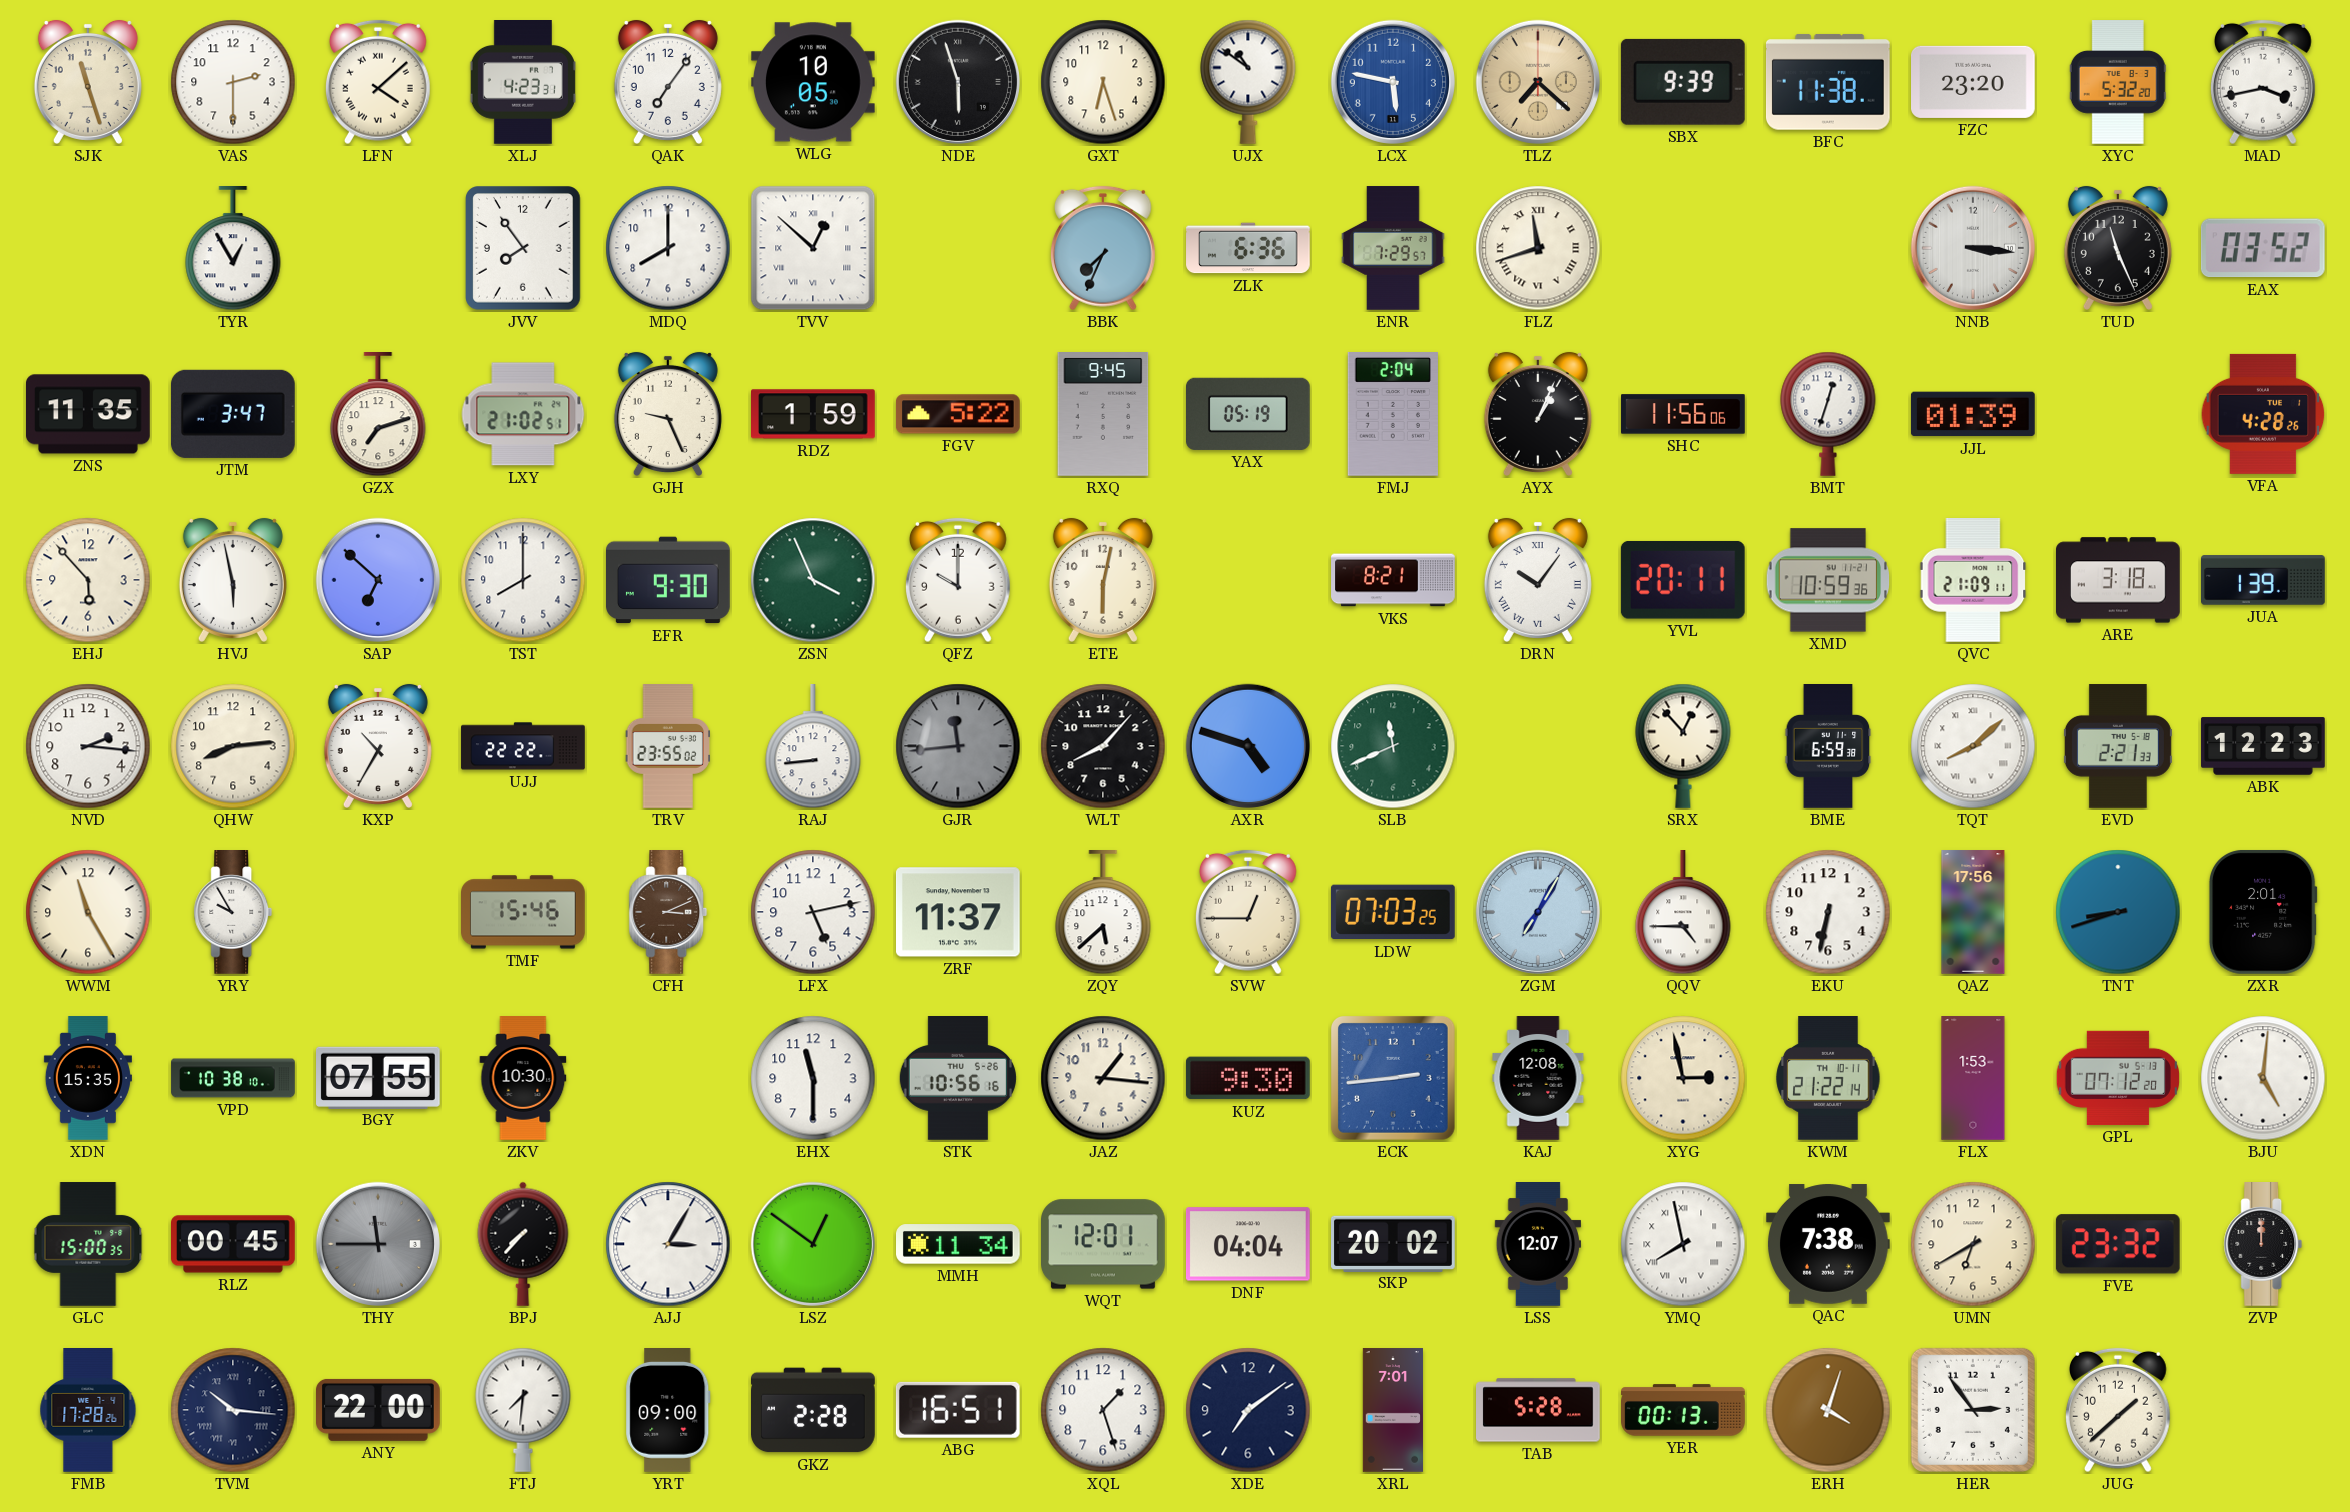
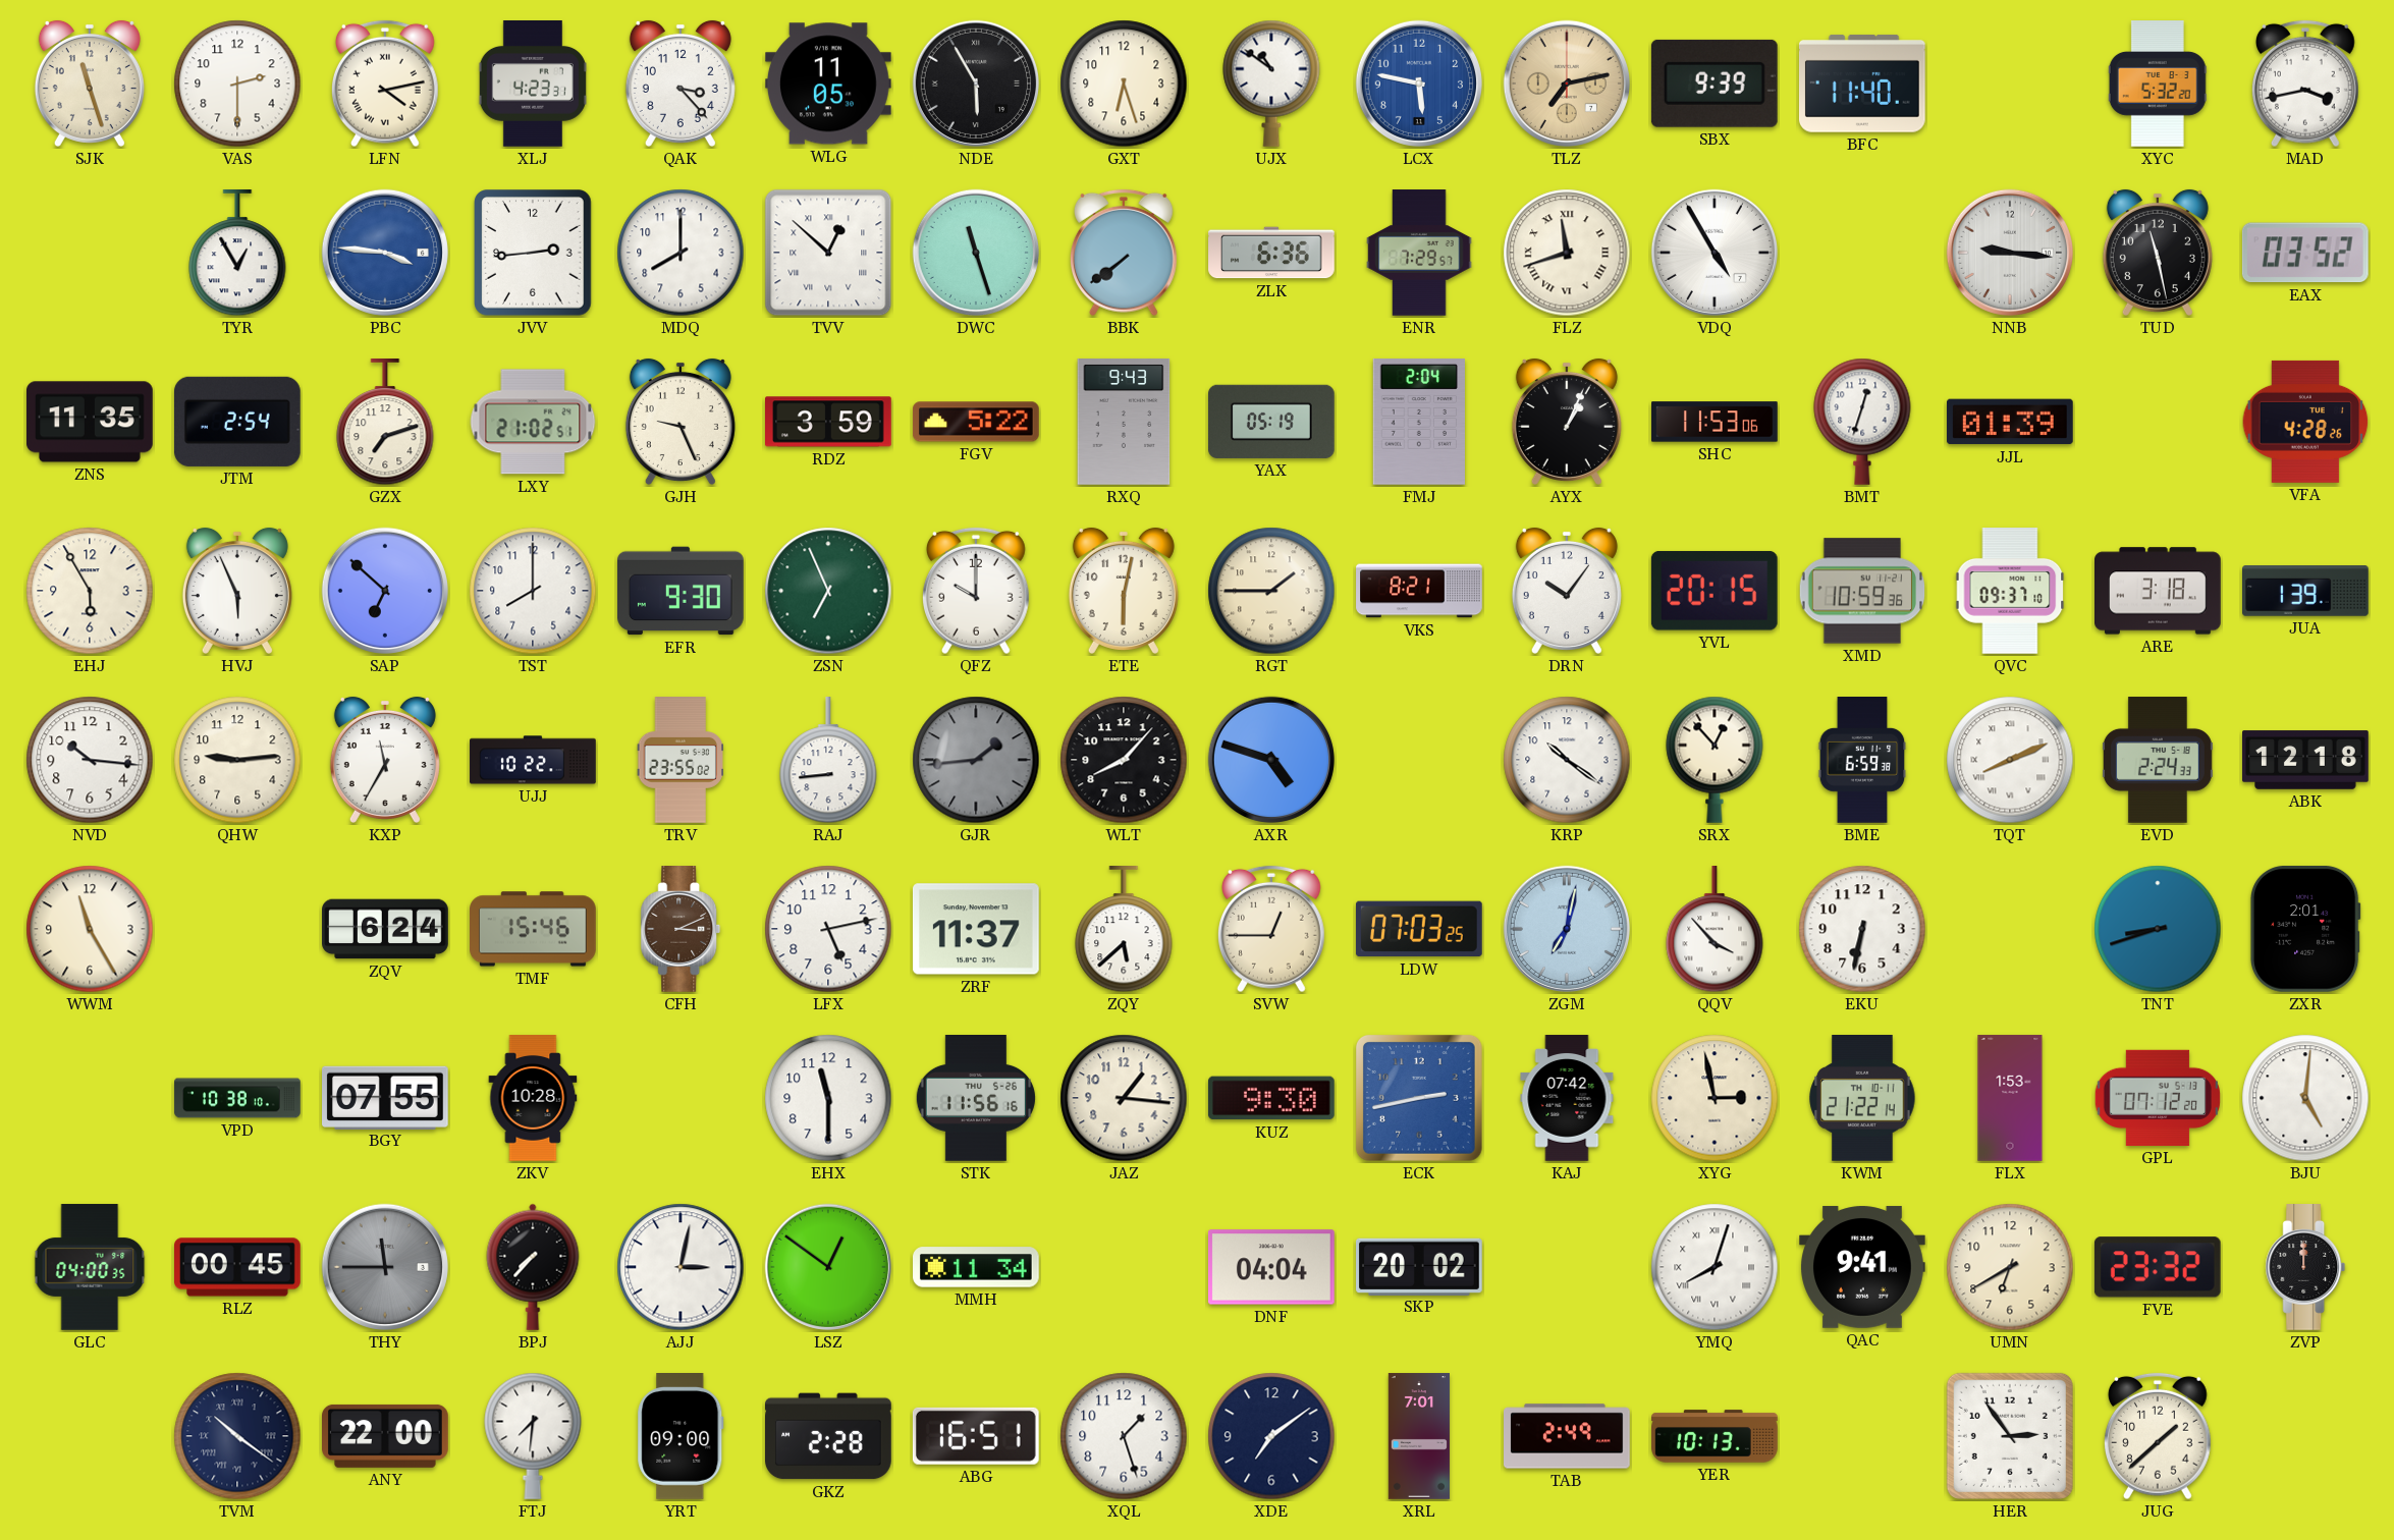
LFN: 4:08 -> 4:13 (385, 84)
QAK: 7:06 -> 3:23 (681, 84)
WLG: 10:05 -> 11:05 (829, 84)
NDE: 5:57 -> 5:55 (976, 84)
TLZ: 7:22 -> 7:13 (1567, 84)
BFC: 11:38 -> 11:40 (1862, 84)
FZC: 23:20 -> none (1974, 82)
PBC: none -> 3:46 (385, 253)
JVV: 7:54 -> 2:44 (533, 253)
DWC: none -> 11:27 (976, 253)
BBK: 7:34 -> 7:39 (1124, 253)
VDQ: none -> 4:55 (1715, 253)
NNB: 3:16 -> 9:16 (2010, 253)
TUD: 11:26 -> 11:28 (2158, 253)
JTM: 3:47 -> 2:54 (237, 422)
RDZ: 1:59 -> 3:59 (828, 422)
RXQ: 9:45 -> 9:43 (1124, 423)
SHC: 11:56 -> 11:53 (1715, 422)
EHJ: 5:53 -> 5:55 (90, 591)
HVJ: 5:58 -> 5:56 (237, 591)
ZSN: 3:56 -> 6:56 (828, 591)
RGT: none -> 1:45 (1271, 591)
DRN numerals: Roman -> Arabic (1567, 591)
YVL: 20:11 -> 20:15 (1715, 591)
QVC: 21:09 -> 09:37 (2010, 592)
NVD: 2:16 -> 10:16 (90, 760)
QHW: 8:14 -> 9:14 (237, 760)
KXP: 10:35 -> 11:35 (385, 760)
UJJ: 22:22 -> 10:22 (533, 760)
GJR: 11:44 -> 1:44 (976, 760)
SLB: 11:41 -> none (1393, 746)
KRP: none -> 10:21 (1567, 760)
TQT: 8:08 -> 8:11 (2010, 760)
EVD: 2:21 -> 2:24 (2158, 760)
ABK: 12:23 -> 12:18 (2305, 760)
YRY: 9:55 -> none (233, 913)
ZQV: none -> 6:24 (385, 929)
ZGM: 7:05 -> 7:02 (1567, 929)
QQV: 4:45 -> 3:53 (1715, 930)
QAZ: 17:56 -> none (1973, 912)
XDN: 15:35 -> none (88, 1078)
ZKV: 10:30 -> 10:28 (533, 1098)
STK: 10:56 -> 11:56 (976, 1099)
ECK: 2:44 -> 2:43 (1420, 1099)
KAJ: 12:08 -> 07:42 (1567, 1098)
GLC: 15:00 -> 04:00 (90, 1267)
AJJ: 3:05 -> 3:02 (681, 1267)
WQT: 12:01 -> none (1104, 1244)
LSS: 12:07 -> none (1538, 1245)
YMQ: 7:58 -> 8:03 (1715, 1267)
QAC: 7:38 -> 9:41 (1863, 1267)
FMB: 17:28 -> none (88, 1411)
TVM: 10:16 -> 10:21 (237, 1436)
TAB: 5:28 -> 2:49 (1568, 1436)
YER: 00:13 -> 10:13 (1715, 1436)
ERH: 4:03 -> none (1828, 1410)
